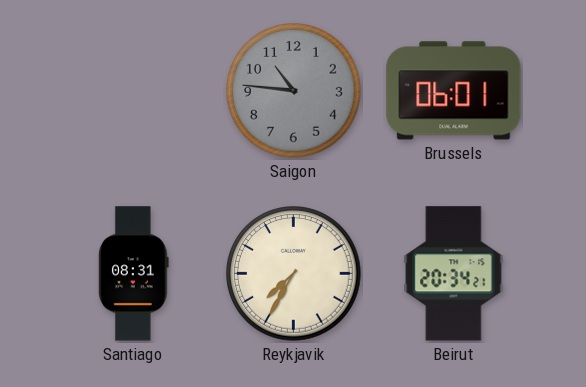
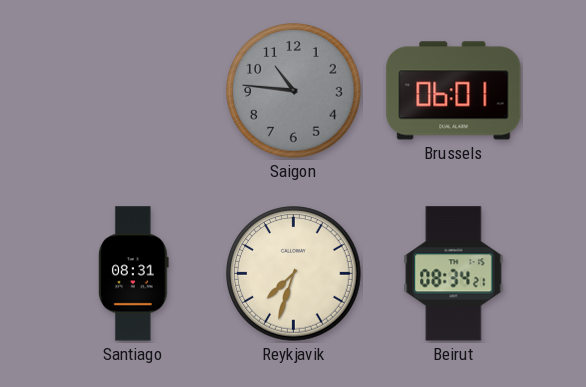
Reykjavik: 7:35 -> 7:33 (294, 274)
Beirut: 20:34 -> 08:34 (454, 274)
